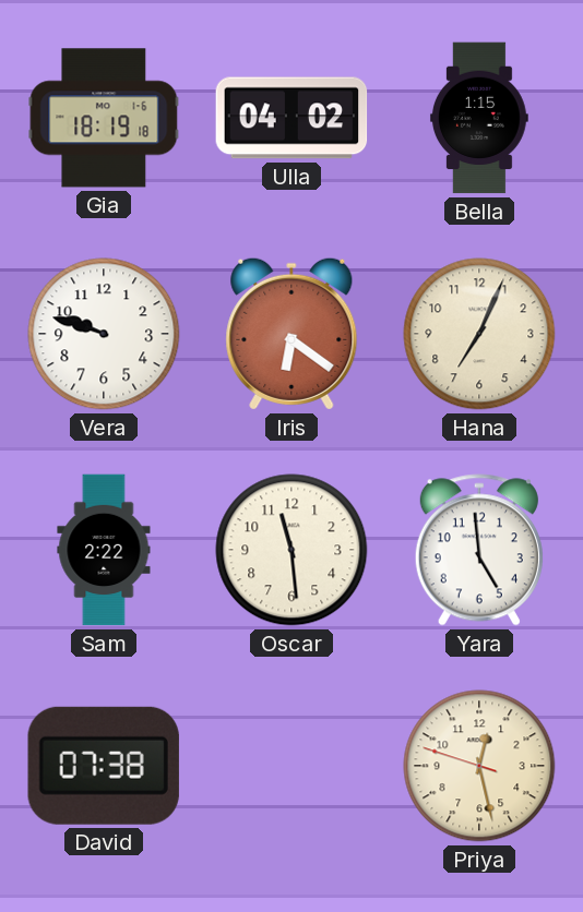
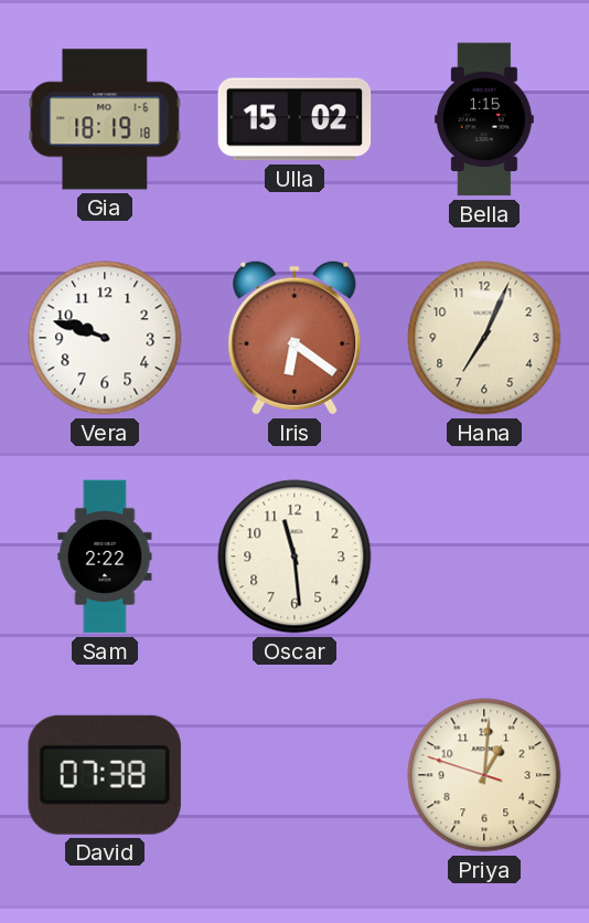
Ulla: 04:02 -> 15:02 (294, 119)
Yara: 4:59 -> none (479, 550)
Priya: 12:27 -> 1:00 (484, 775)
